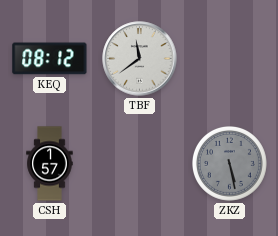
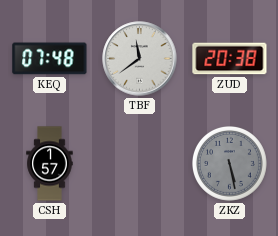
KEQ: 08:12 -> 07:48 (50, 59)
ZUD: none -> 20:38 (230, 59)
